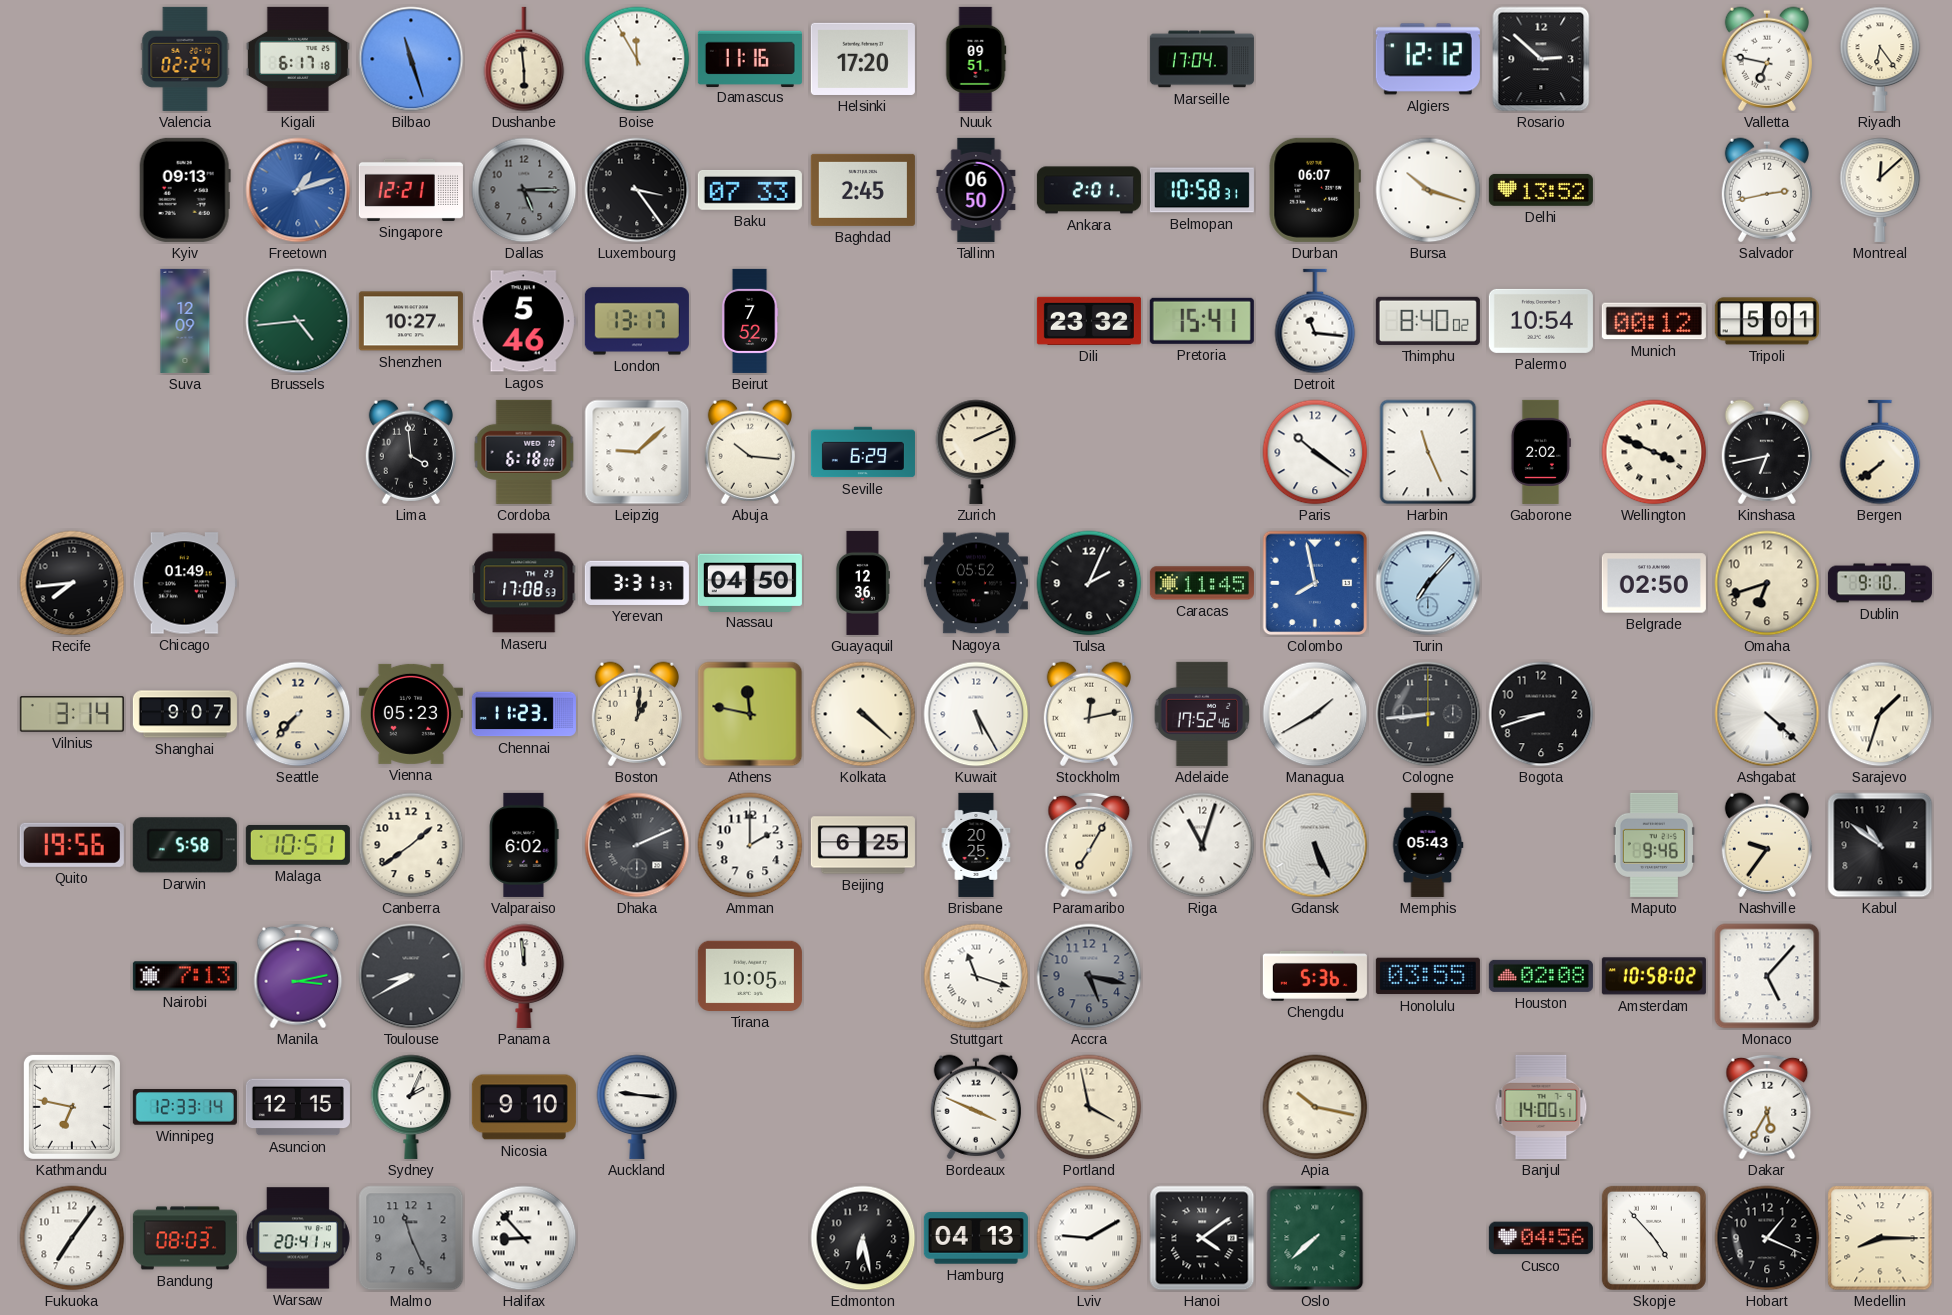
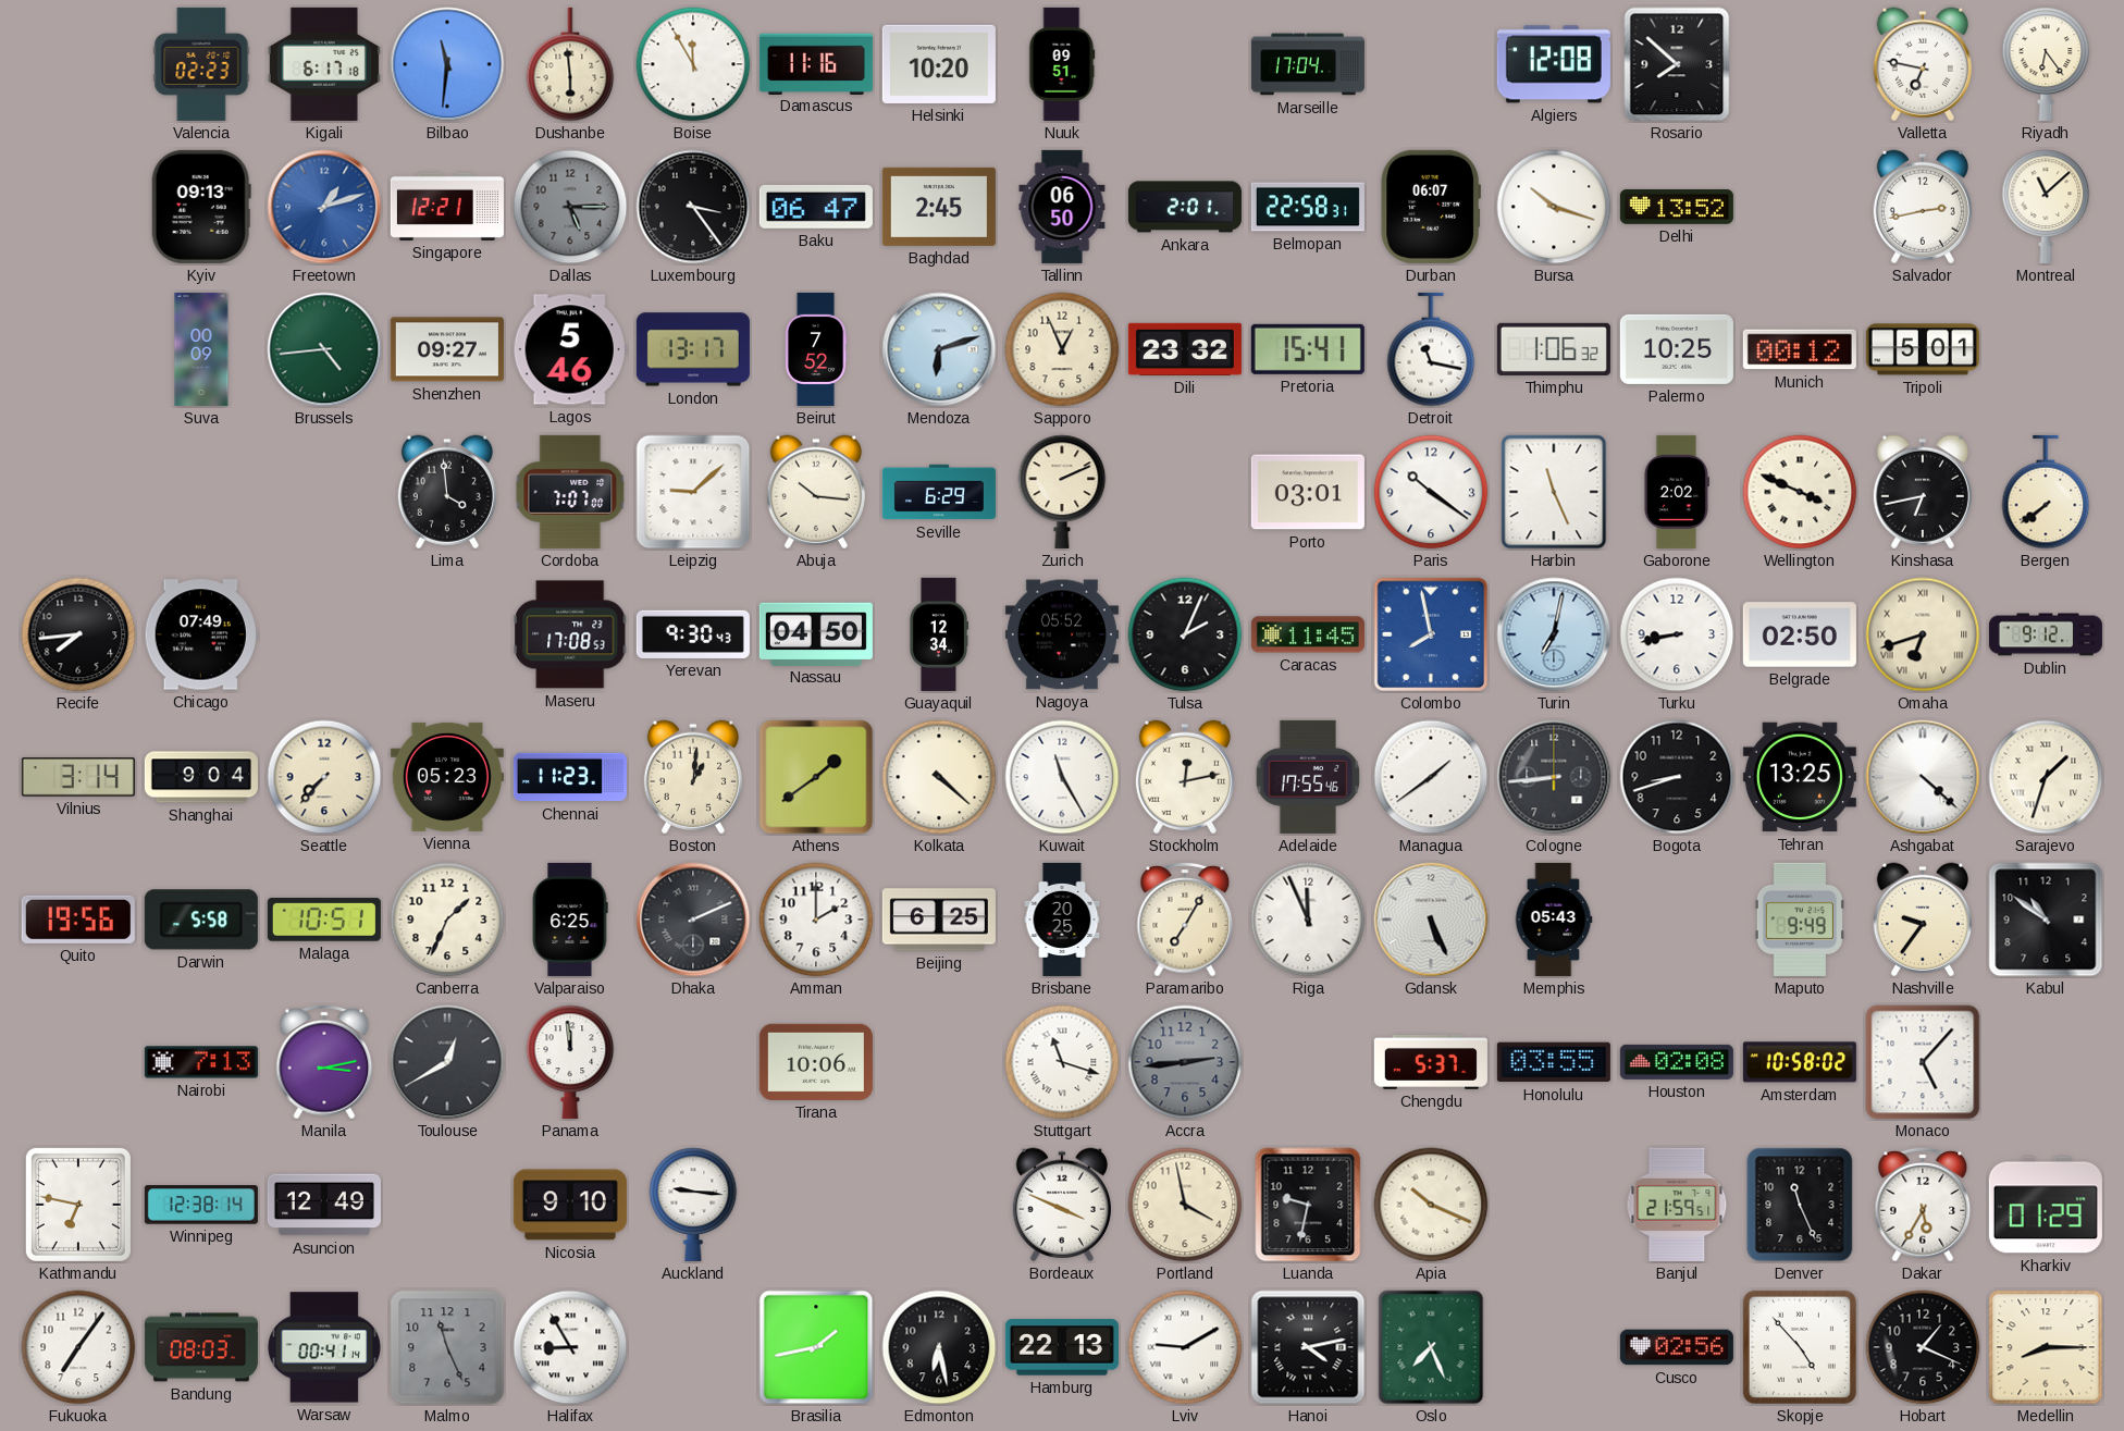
Valencia: 02:24 -> 02:23 (201, 64)
Bilbao: 11:27 -> 11:31 (447, 64)
Helsinki: 17:20 -> 10:20 (939, 64)
Algiers: 12:12 -> 12:08 (1554, 64)
Rosario: 2:52 -> 7:52 (1677, 64)
Baku: 07:33 -> 06:47 (816, 207)
Belmopan: 10:58 -> 22:58 (1308, 207)
Montreal: 12:08 -> 11:08 (2046, 207)
Suva: 12:09 -> 00:09 (201, 349)
Shenzhen: 10:27 -> 09:27 (447, 349)
Mendoza: none -> 6:12 (939, 349)
Sapporo: none -> 12:56 (1062, 349)
Detroit: 11:16 -> 11:17 (1431, 349)
Thimphu: 8:40 -> 1:06 (1554, 349)
Palermo: 10:54 -> 10:25 (1677, 349)
Cordoba: 6:18 -> 7:07 (570, 492)
Porto: none -> 03:01 (1308, 492)
Chicago: 01:49 -> 07:49 (201, 634)
Yerevan: 3:31 -> 9:30 (693, 634)
Guayaquil: 12:36 -> 12:34 (938, 634)
Turin: 7:07 -> 7:02 (1554, 634)
Turku: none -> 8:43 (1677, 634)
Omaha numerals: Arabic -> Roman (1923, 634)
Dublin: 9:10 -> 9:12 (2046, 634)
Shanghai: 9:07 -> 9:04 (201, 777)
Athens: 11:47 -> 1:39 (816, 777)
Kuwait: 5:25 -> 11:25 (1062, 777)
Adelaide: 17:52 -> 17:55 (1308, 777)
Managua: 1:40 -> 1:39 (1431, 777)
Tehran: none -> 13:25 (1800, 777)
Canberra: 1:39 -> 1:34 (447, 920)
Valparaiso: 6:02 -> 6:25 (570, 920)
Riga: 11:03 -> 11:56 (1308, 920)
Maputo: 9:46 -> 9:49 (1800, 920)
Toulouse: 8:40 -> 12:40 (447, 1062)
Tirana: 10:05 -> 10:06 (816, 1062)
Accra: 5:17 -> 2:44 (1185, 1062)
Chengdu: 5:36 -> 5:37 (1431, 1062)
Winnipeg: 12:33 -> 12:38 (201, 1205)
Asuncion: 12:15 -> 12:49 (324, 1205)
Sydney: 2:04 -> none (411, 1107)
Luanda: none -> 9:32 (1308, 1205)
Apia: 10:17 -> 10:19 (1431, 1205)
Banjul: 14:00 -> 21:59 (1677, 1205)
Denver: none -> 11:26 (1800, 1205)
Kharkiv: none -> 01:29 (2046, 1205)
Warsaw: 20:41 -> 00:41 (324, 1347)
Halifax: 8:53 -> 8:55 (570, 1347)
Brasilia: none -> 1:43 (816, 1347)
Hamburg: 04:13 -> 22:13 (1062, 1347)
Hanoi: 4:09 -> 4:13 (1308, 1347)
Oslo: 7:38 -> 7:26 (1431, 1347)
Cusco: 04:56 -> 02:56 (1677, 1347)
